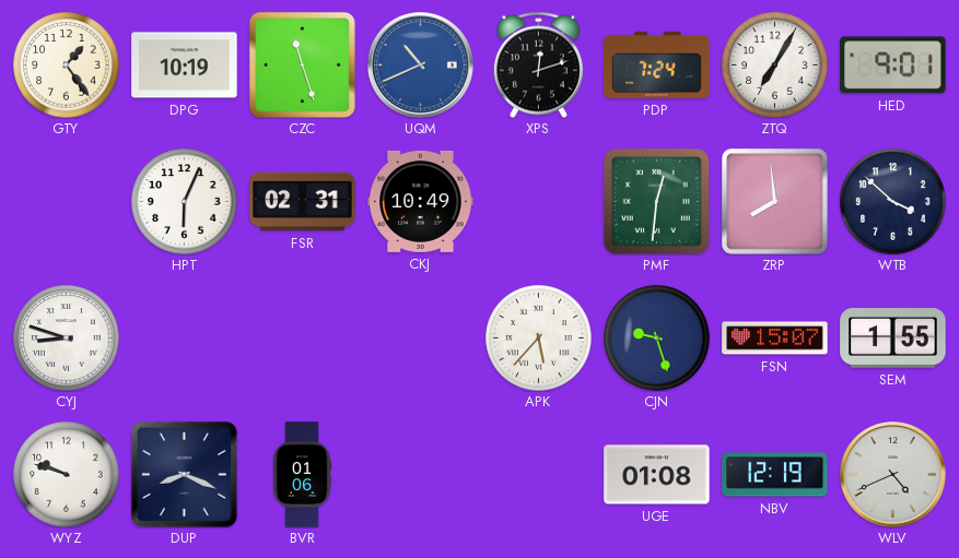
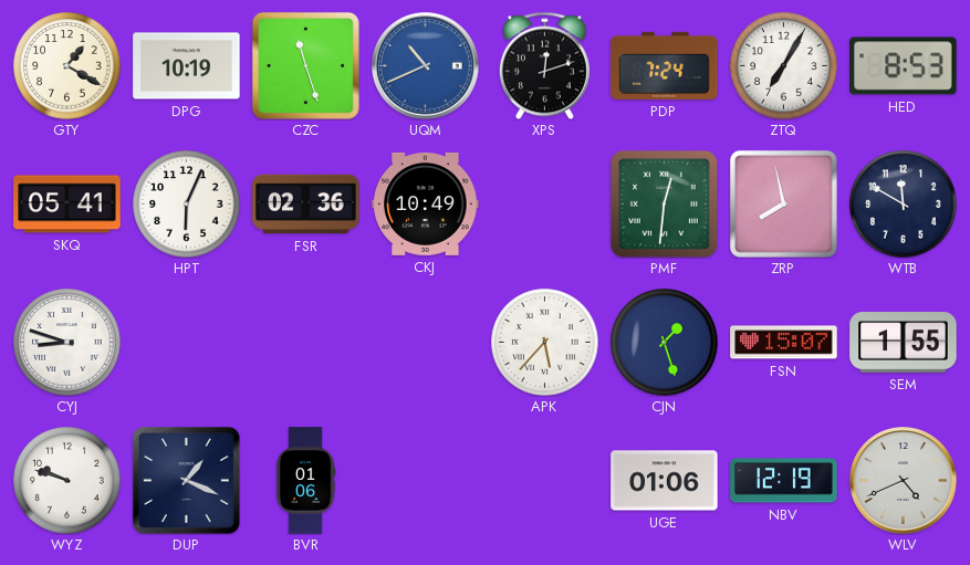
GTY: 1:24 -> 1:20 (67, 66)
HED: 9:01 -> 8:53 (904, 66)
SKQ: none -> 05:41 (67, 205)
FSR: 02:31 -> 02:36 (306, 205)
ZRP: 7:59 -> 7:58 (783, 203)
WTB: 3:52 -> 11:50 (904, 205)
CJN: 9:27 -> 1:27 (665, 343)
DUP: 8:19 -> 1:19 (186, 480)
UGE: 01:08 -> 01:06 (665, 481)
